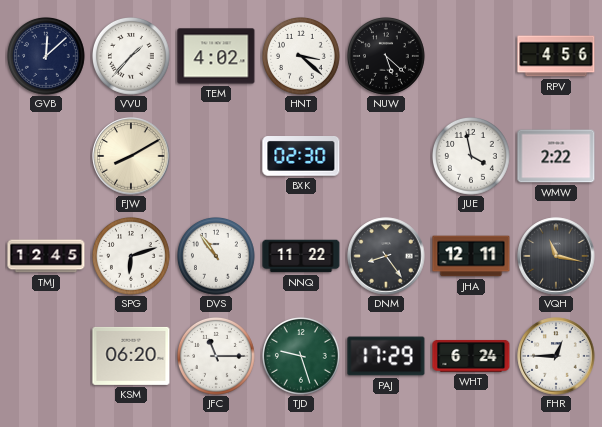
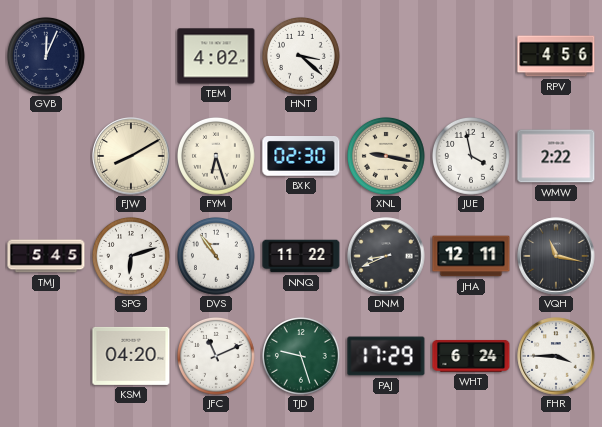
GVB: 12:08 -> 12:04 (47, 57)
VVU: 1:37 -> none (132, 57)
NUW: 5:22 -> none (387, 57)
FYM: none -> 6:27 (217, 157)
XNL: none -> 9:17 (387, 157)
TMJ: 12:45 -> 5:45 (46, 256)
DNM: 8:24 -> 8:41 (386, 256)
KSM: 06:20 -> 04:20 (131, 356)
JFC: 11:15 -> 11:11 (217, 357)
FHR: 12:45 -> 3:45 (556, 356)
